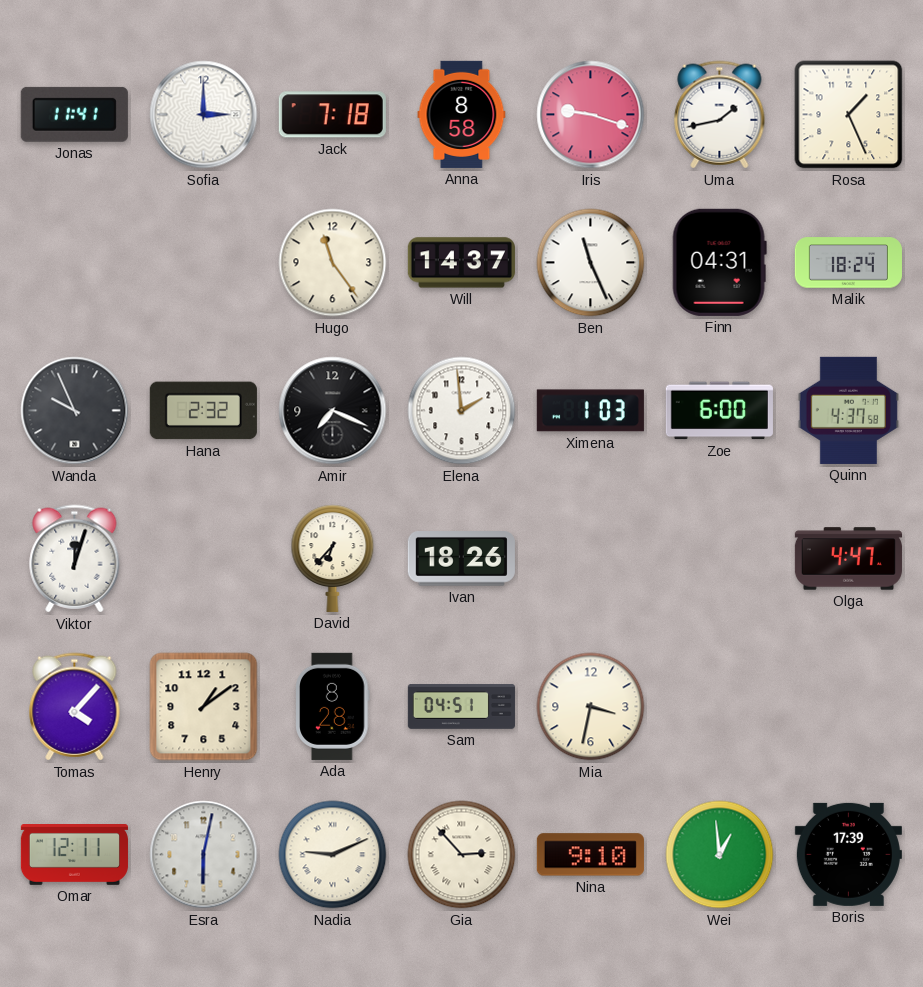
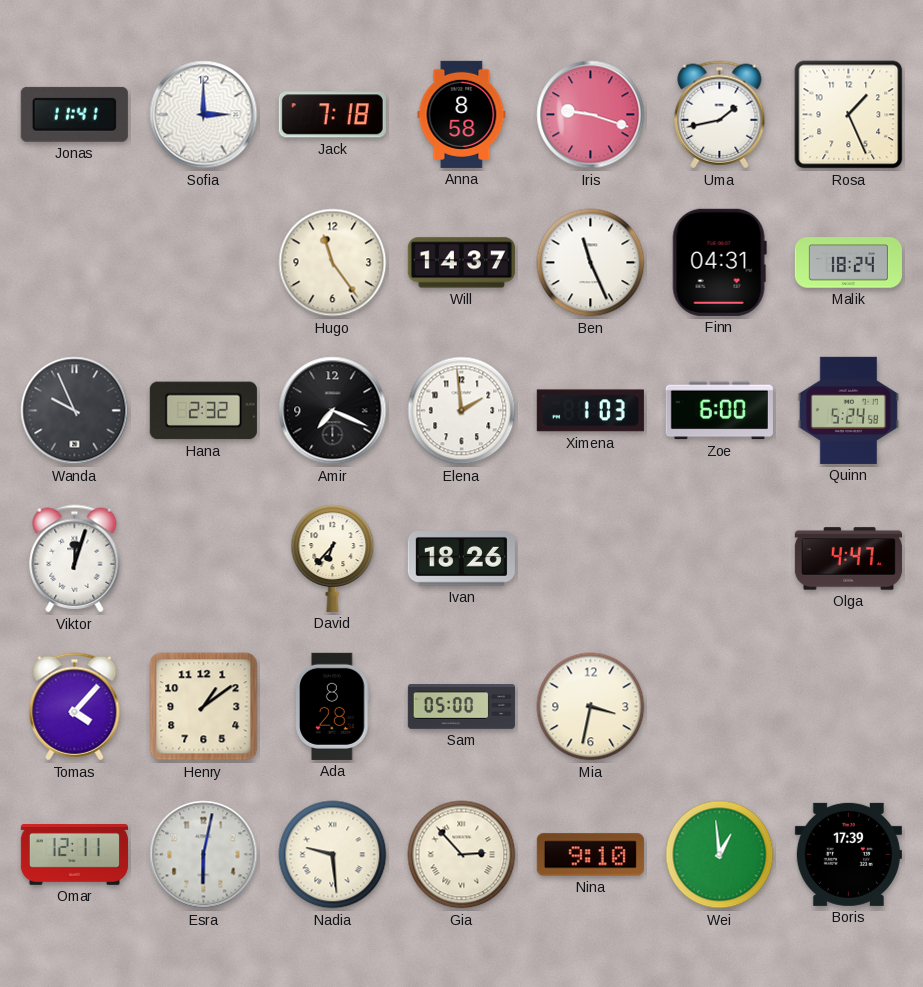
Quinn: 4:37 -> 5:24 (848, 410)
Sam: 04:51 -> 05:00 (461, 707)
Nadia: 9:11 -> 9:29 (333, 855)
